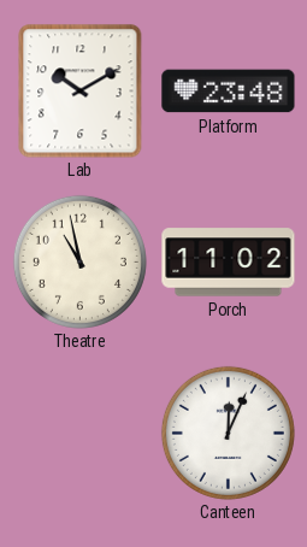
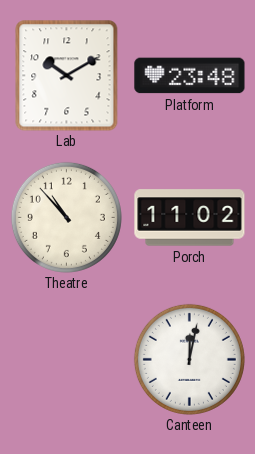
Theatre: 10:58 -> 10:53 (66, 217)
Canteen: 12:04 -> 12:02 (189, 359)
